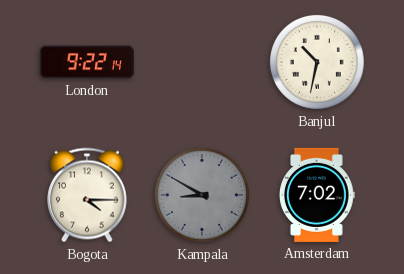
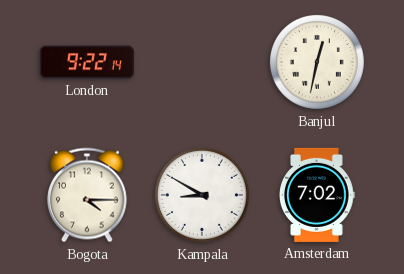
Banjul: 10:32 -> 12:32 (317, 62)
Kampala dial: grey -> white (202, 195)
